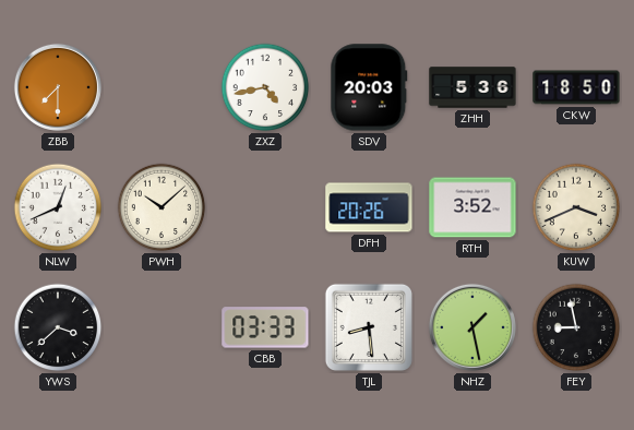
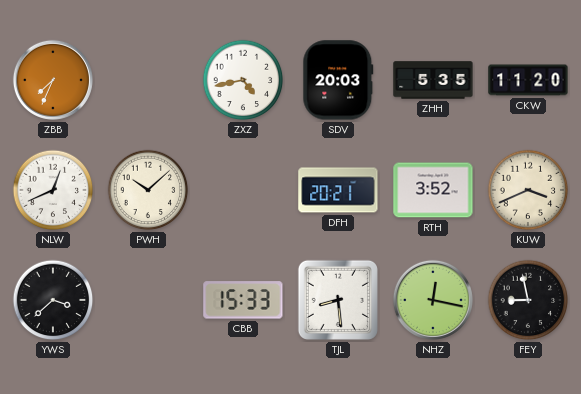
ZBB: 7:30 -> 7:34 (53, 80)
ZHH: 5:36 -> 5:35 (433, 80)
CKW: 18:50 -> 11:20 (528, 80)
DFH: 20:26 -> 20:21 (338, 190)
CBB: 03:33 -> 15:33 (243, 300)
NHZ: 1:28 -> 12:17 (433, 300)
